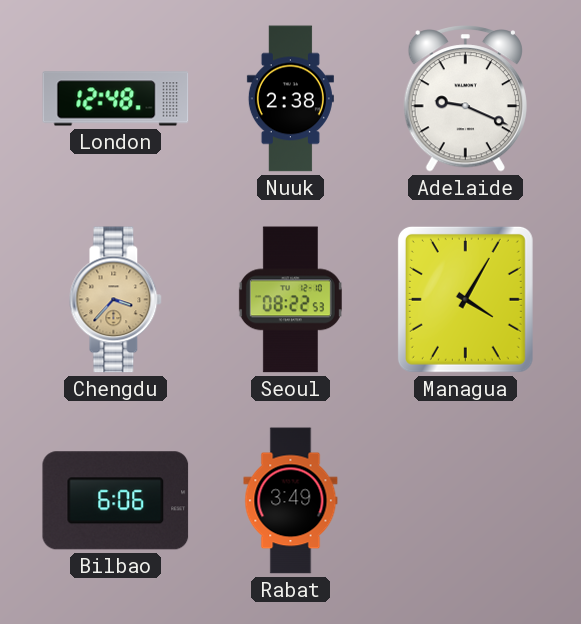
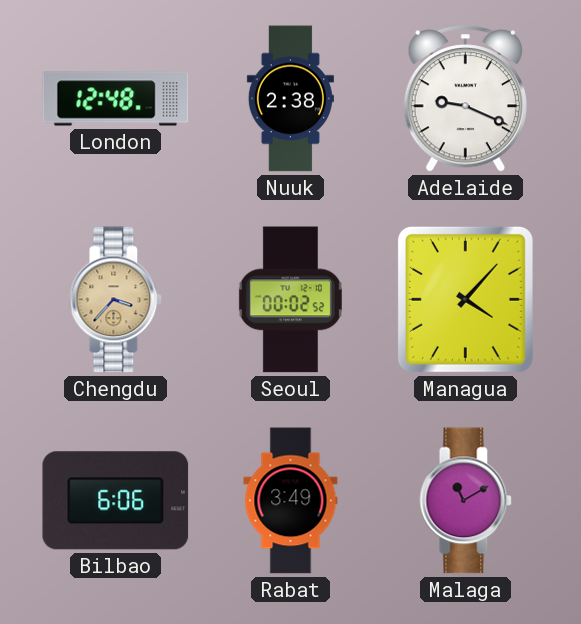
Seoul: 08:22 -> 00:02 (290, 300)
Managua: 4:05 -> 4:07 (465, 299)
Malaga: none -> 11:10 (466, 501)
